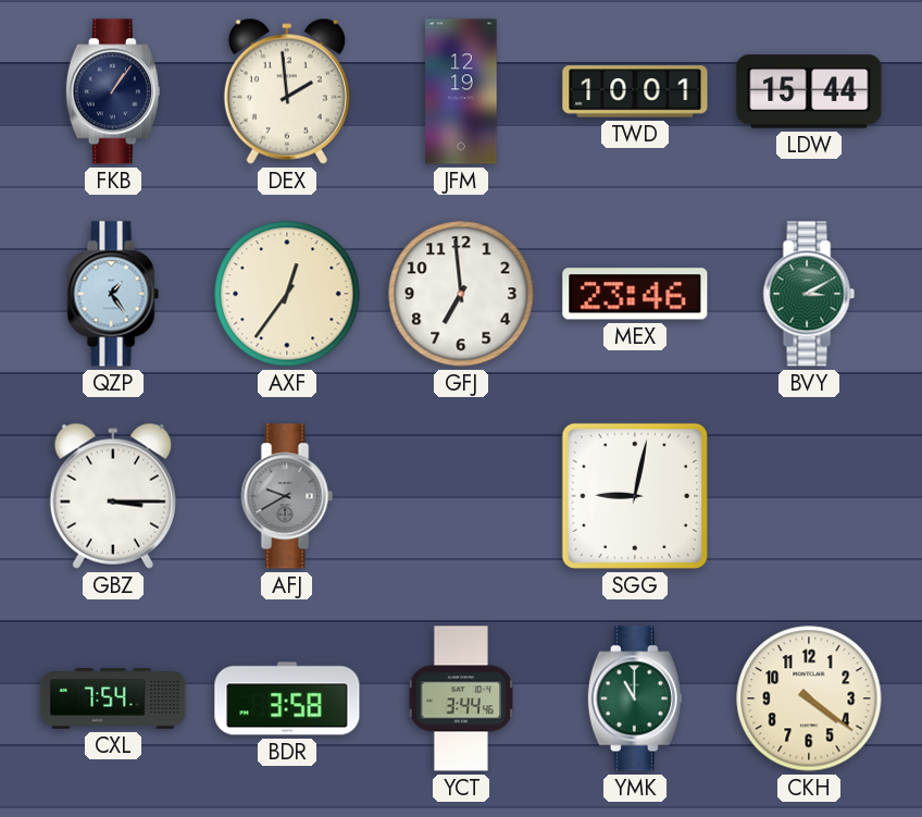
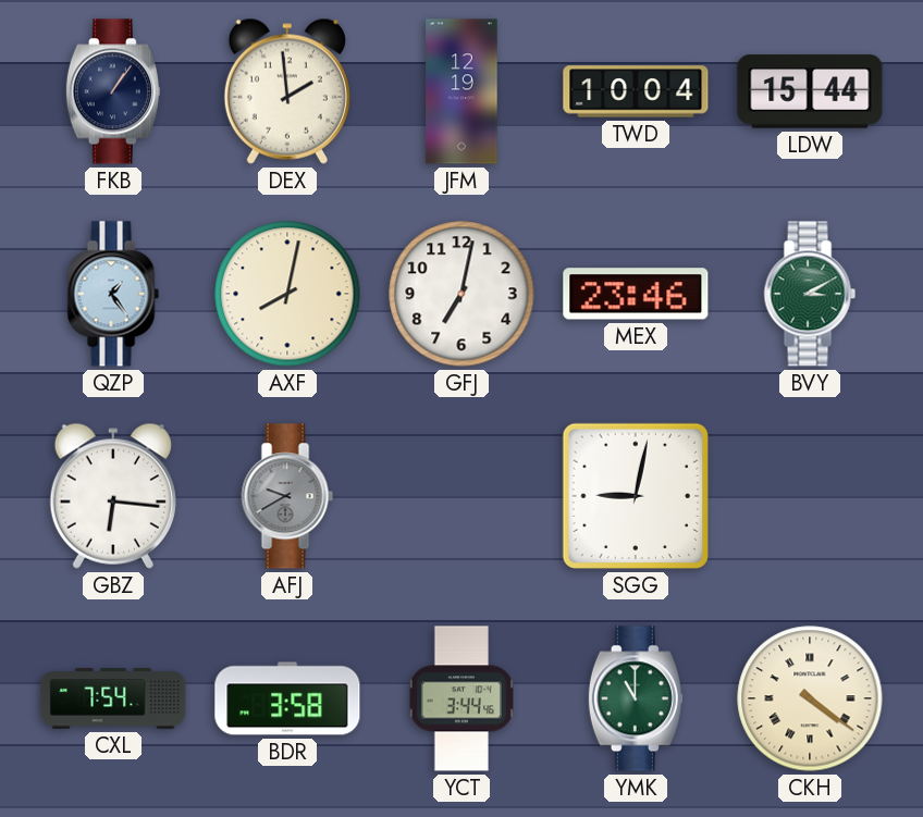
TWD: 10:01 -> 10:04 (636, 91)
AXF: 12:36 -> 8:02 (287, 294)
GFJ: 6:59 -> 7:02 (461, 294)
GBZ: 3:15 -> 6:16 (113, 496)
CKH numerals: Arabic -> Roman (810, 698)
